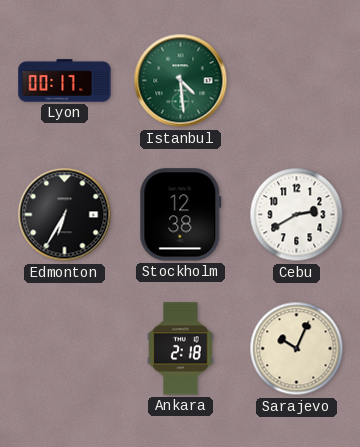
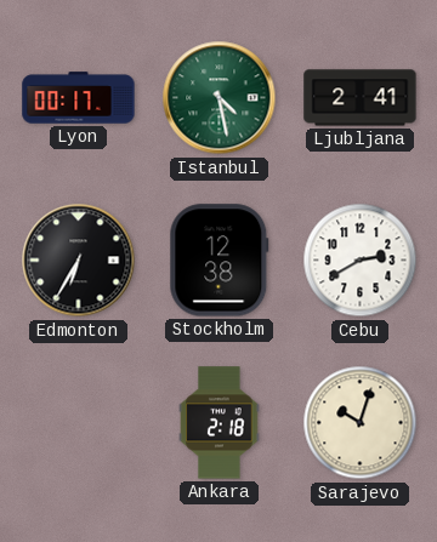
Istanbul: 4:29 -> 4:28 (220, 98)
Ljubljana: none -> 2:41 (361, 98)
Sarajevo: 10:04 -> 10:03 (361, 423)
